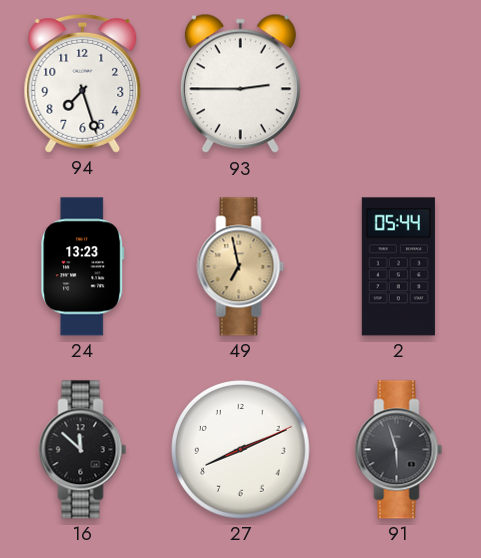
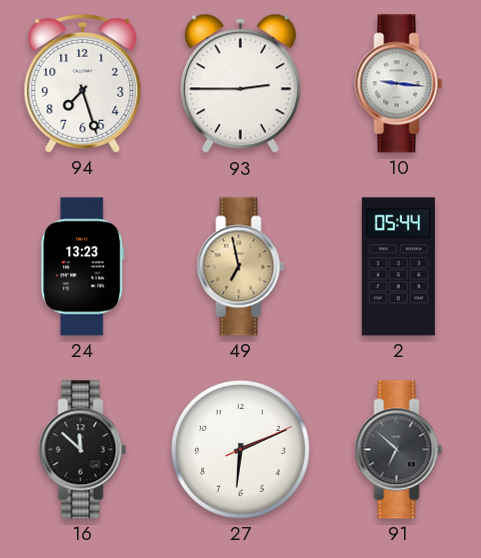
10: none -> 9:16 (399, 84)
27: 8:11 -> 6:11 (241, 450)
91: 5:57 -> 6:52 (399, 450)
